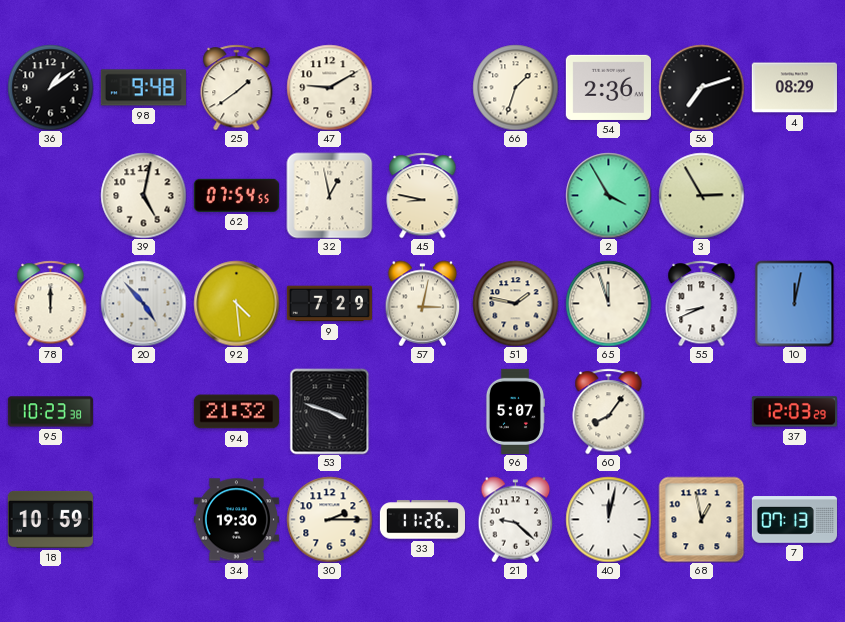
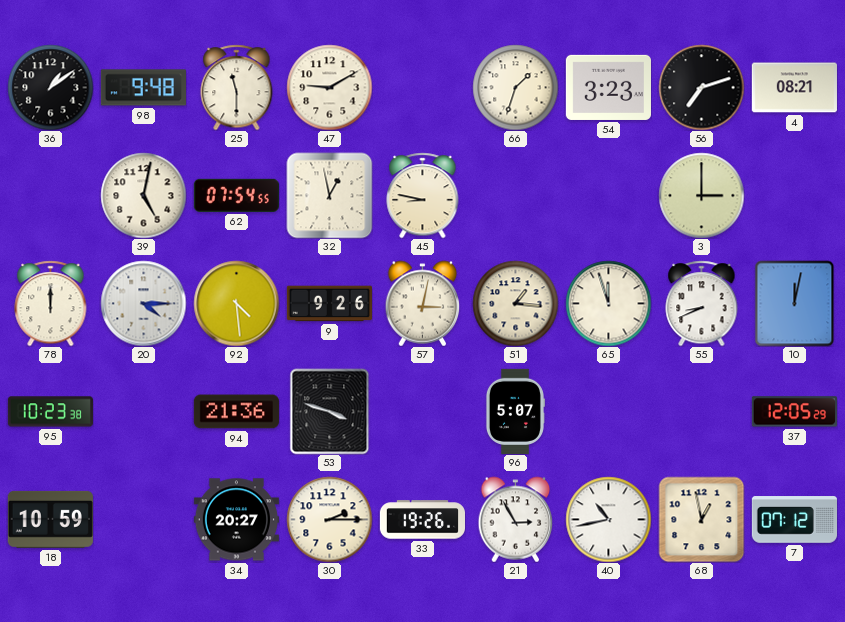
25: 1:39 -> 11:30 (237, 87)
54: 2:36 -> 3:23 (608, 87)
4: 08:29 -> 08:21 (794, 88)
2: 3:55 -> none (608, 195)
3: 2:55 -> 3:00 (701, 195)
20: 4:53 -> 4:15 (143, 303)
9: 7:29 -> 9:26 (329, 304)
51: 1:47 -> 1:16 (515, 303)
94: 21:32 -> 21:36 (236, 412)
60: 8:06 -> none (609, 411)
37: 12:03 -> 12:05 (794, 412)
34: 19:30 -> 20:27 (236, 520)
33: 11:26 -> 19:26 (422, 520)
21: 9:22 -> 2:55 (516, 519)
40: 12:02 -> 10:43 (608, 519)
7: 07:13 -> 07:12 (794, 520)
